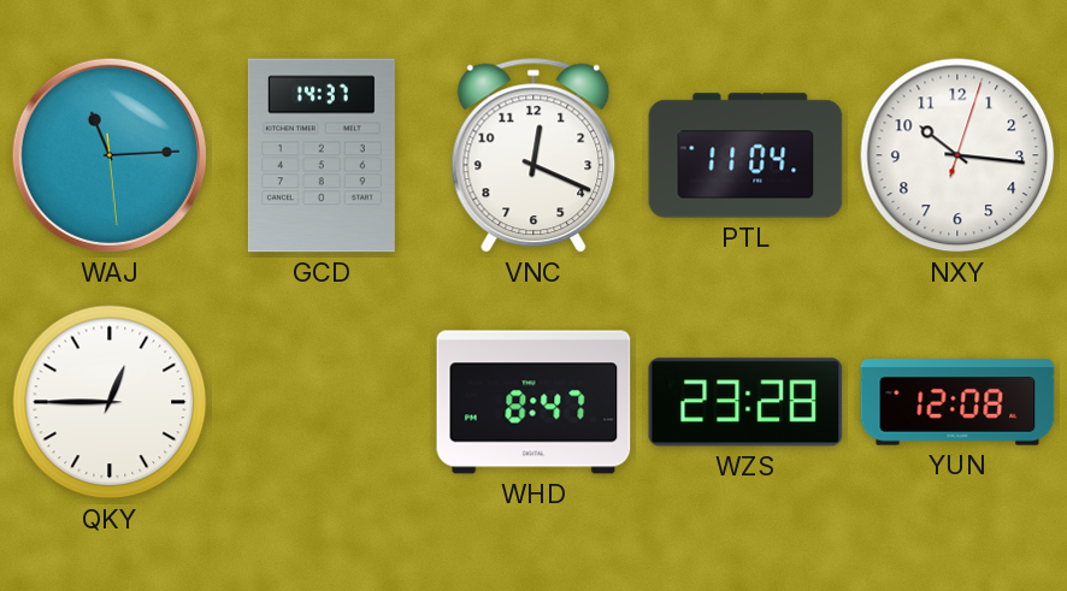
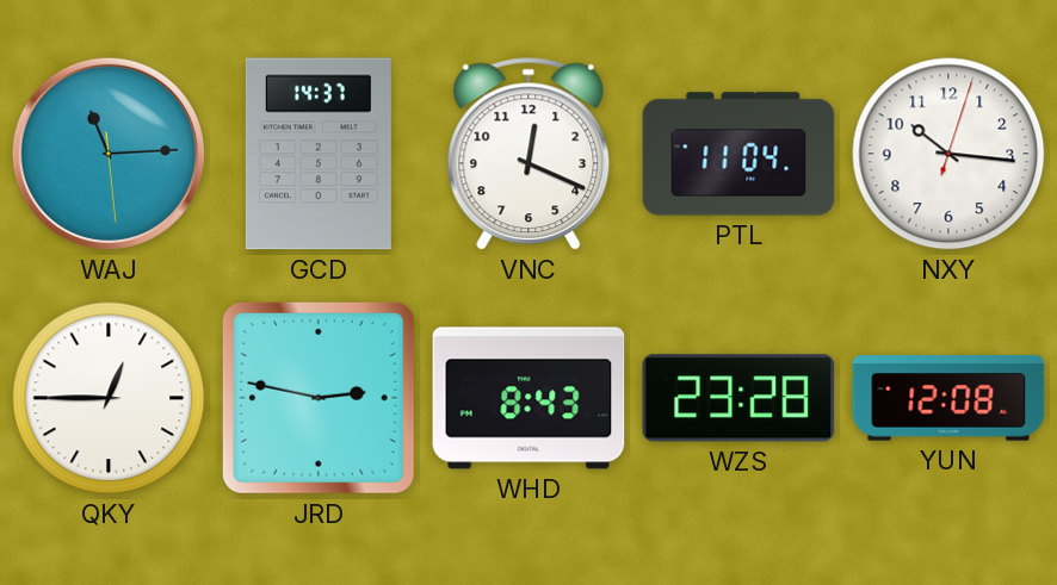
JRD: none -> 2:47 (319, 398)
WHD: 8:47 -> 8:43 (528, 398)
